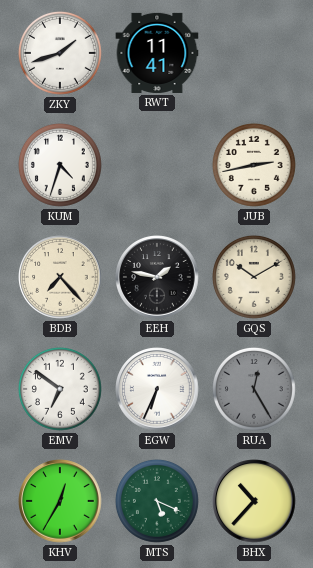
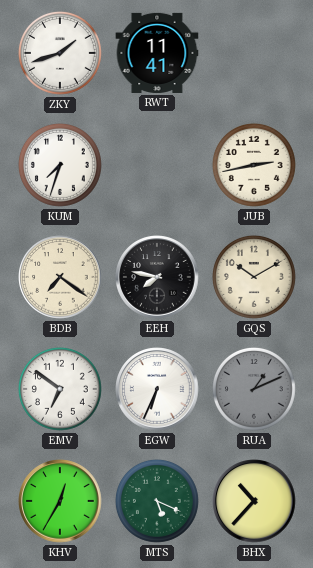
KUM: 4:33 -> 7:33 (60, 165)
BDB: 7:23 -> 7:21 (60, 277)
EEH: 1:47 -> 7:47 (157, 277)
RUA: 12:25 -> 1:11 (254, 389)
